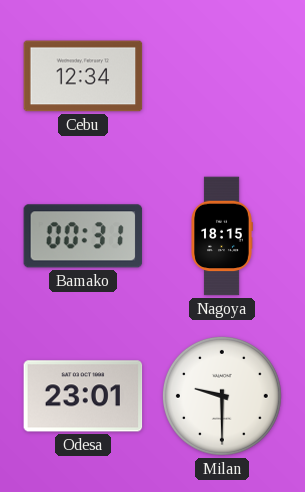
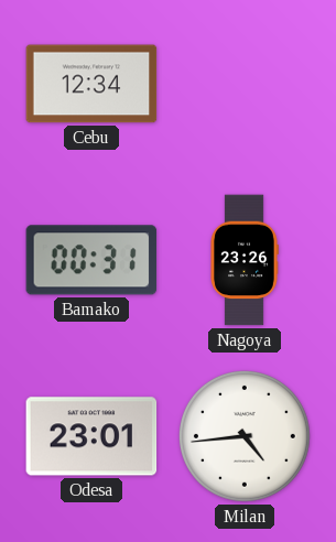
Nagoya: 18:15 -> 23:26 (245, 260)
Milan: 9:30 -> 4:44 (245, 436)
